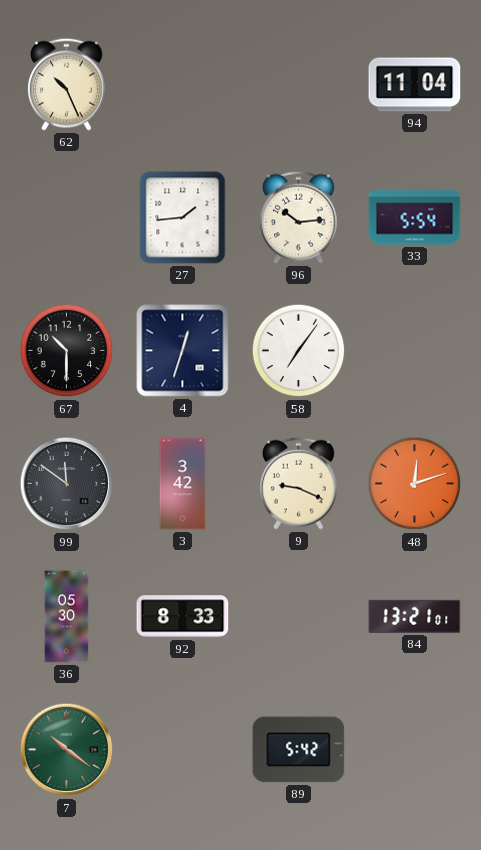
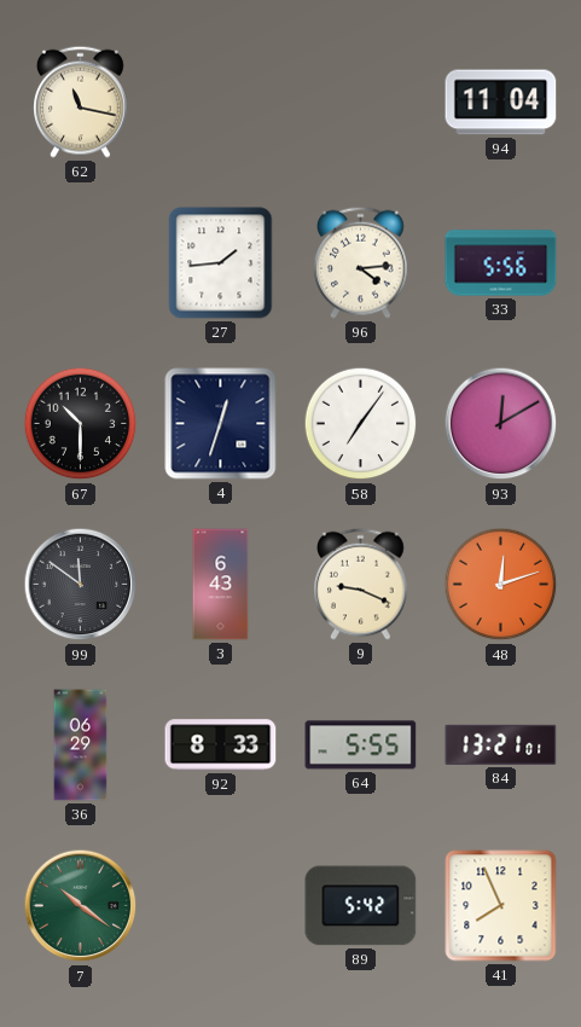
62: 10:26 -> 11:17 (81, 101)
96: 10:14 -> 4:14 (361, 262)
33: 5:54 -> 5:56 (501, 263)
93: none -> 12:10 (501, 424)
3: 3:42 -> 6:43 (221, 585)
36: 05:30 -> 06:29 (81, 745)
64: none -> 5:55 (361, 745)
41: none -> 7:56 (501, 906)
